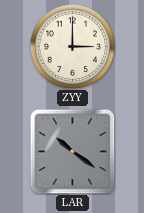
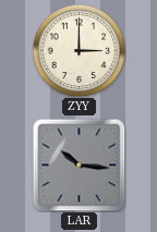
LAR: 10:21 -> 10:16 (78, 164)
